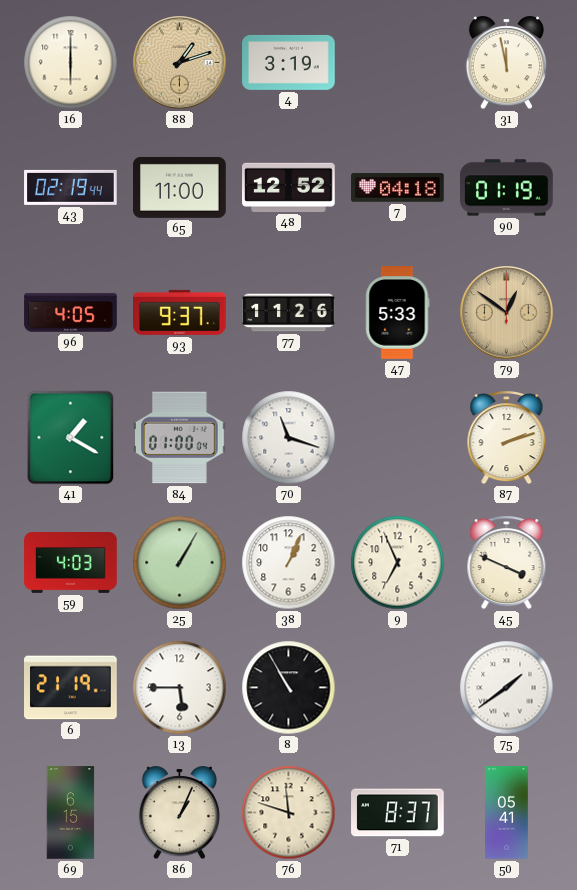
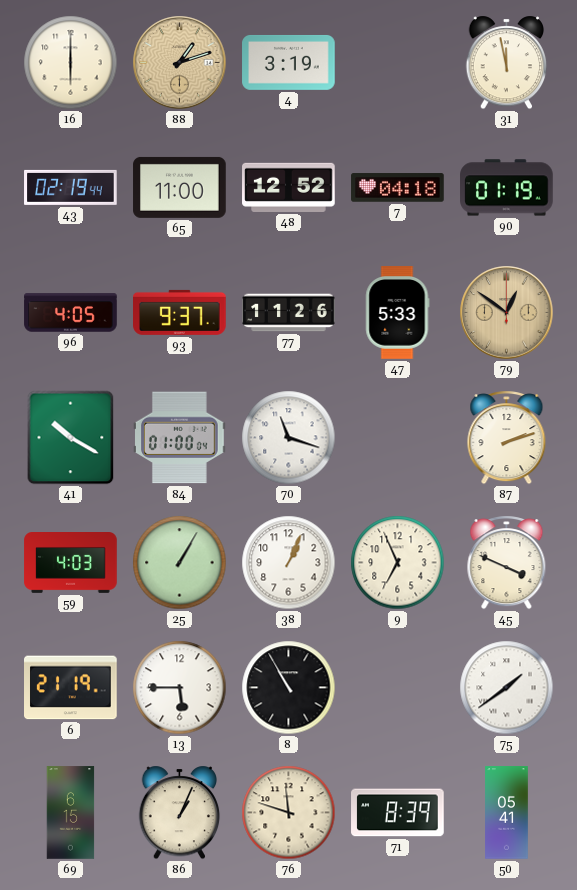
41: 1:20 -> 10:20 (71, 438)
71: 8:37 -> 8:39 (398, 813)
